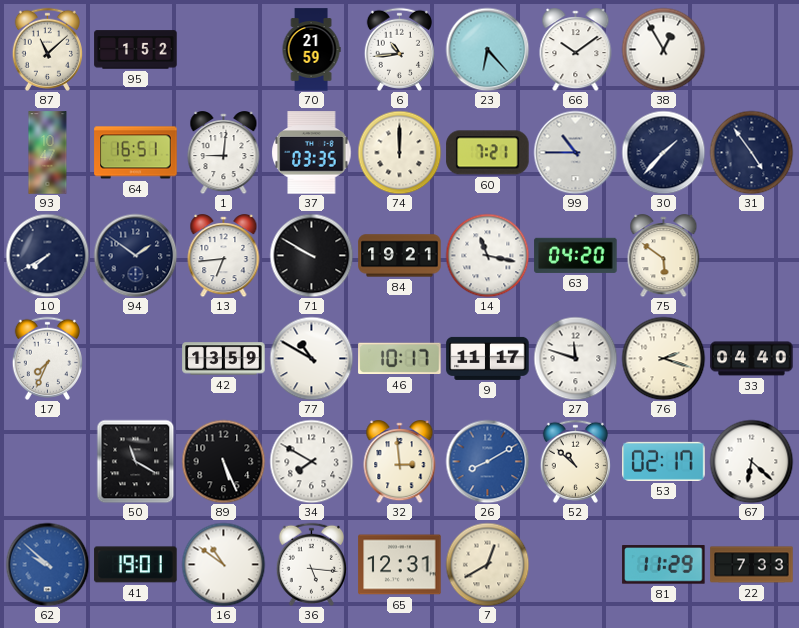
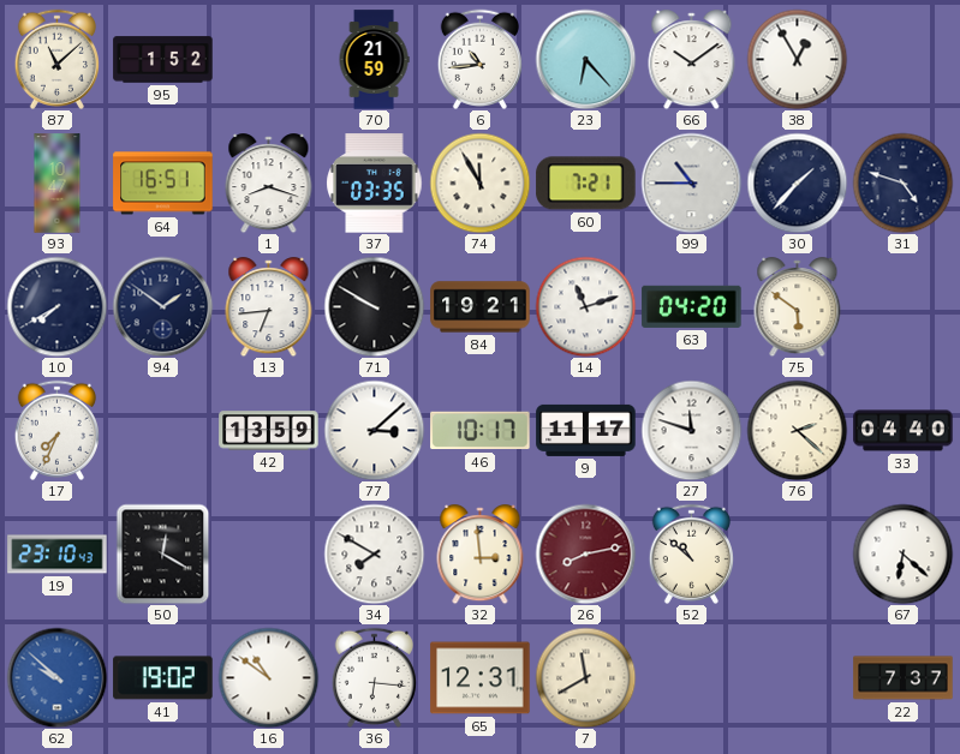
1: 9:01 -> 8:18 (269, 184)
74: 12:00 -> 11:55 (479, 182)
31: 4:54 -> 4:48 (902, 182)
14: 11:17 -> 11:12 (585, 306)
77: 10:50 -> 3:08 (374, 430)
76: 2:18 -> 2:22 (797, 430)
19: none -> 23:10 (58, 555)
50: 11:20 -> 12:20 (163, 553)
89: 5:26 -> none (223, 461)
26: 8:10 -> 8:13 (585, 553)
26 dial: blue -> burgundy (585, 553)
53: 02:17 -> none (664, 461)
41: 19:01 -> 19:02 (163, 678)
36: 5:16 -> 6:16 (374, 677)
7: 12:40 -> 11:40 (585, 677)
81: 11:29 -> none (664, 565)
22: 7:33 -> 7:37 (904, 678)
